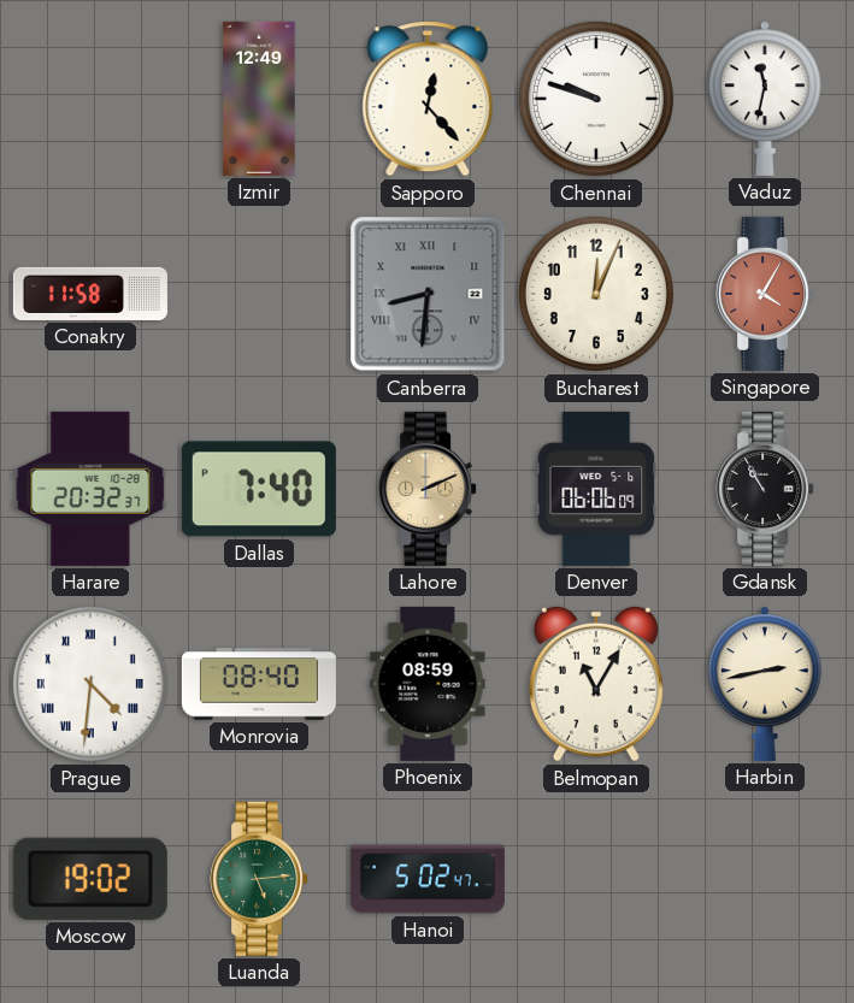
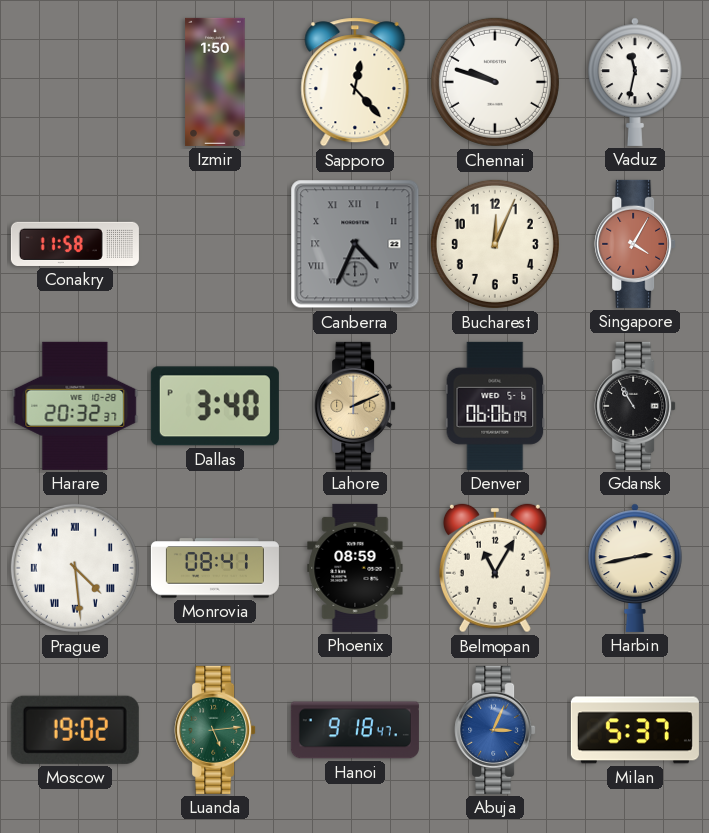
Izmir: 12:49 -> 1:50 (215, 82)
Canberra: 8:31 -> 4:34 (355, 244)
Dallas: 7:40 -> 3:40 (215, 406)
Prague: 4:31 -> 4:29 (75, 568)
Monrovia: 08:40 -> 08:41 (215, 568)
Hanoi: 5:02 -> 9:18 (355, 730)
Abuja: none -> 3:04 (495, 730)
Milan: none -> 5:37 (635, 730)
